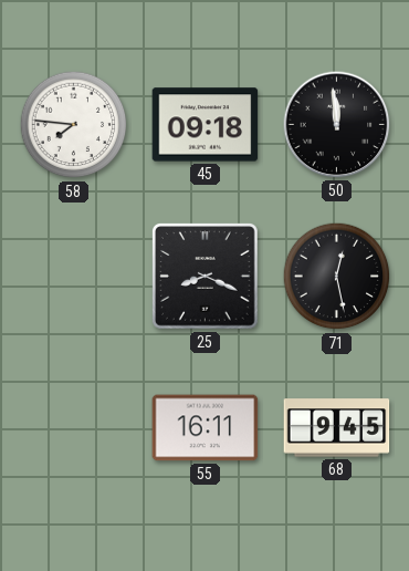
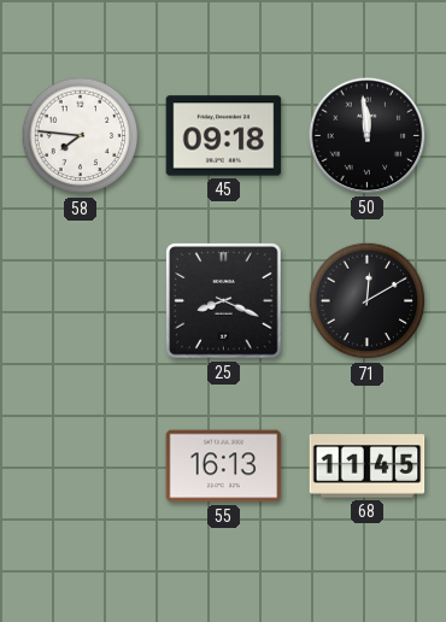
71: 12:28 -> 12:10 (368, 301)
55: 16:11 -> 16:13 (224, 466)
68: 9:45 -> 11:45 (368, 466)
